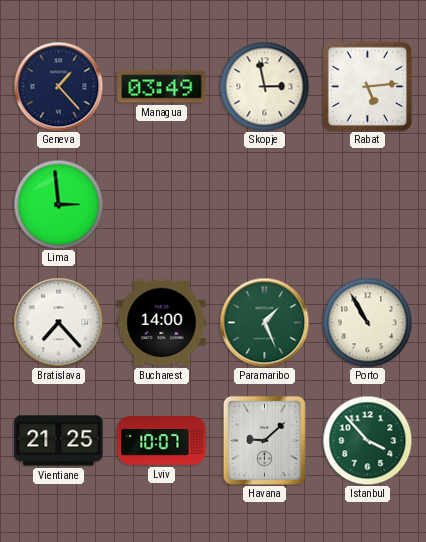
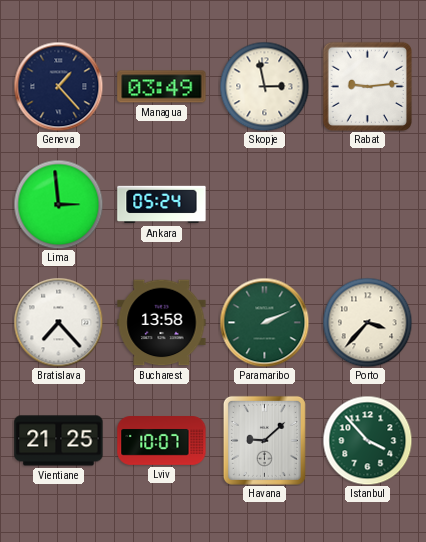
Rabat: 5:14 -> 9:14 (367, 86)
Ankara: none -> 05:24 (162, 205)
Bucharest: 14:00 -> 13:58 (162, 323)
Paramaribo: 1:26 -> 2:11 (264, 322)
Porto: 10:55 -> 3:37 (367, 322)
